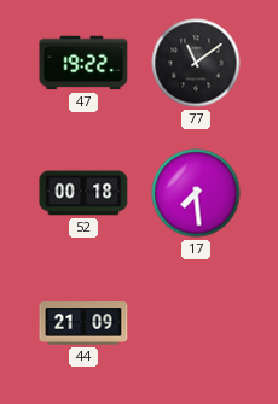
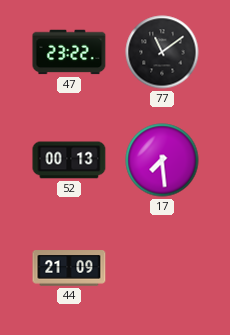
47: 19:22 -> 23:22 (69, 52)
52: 00:18 -> 00:13 (69, 160)
